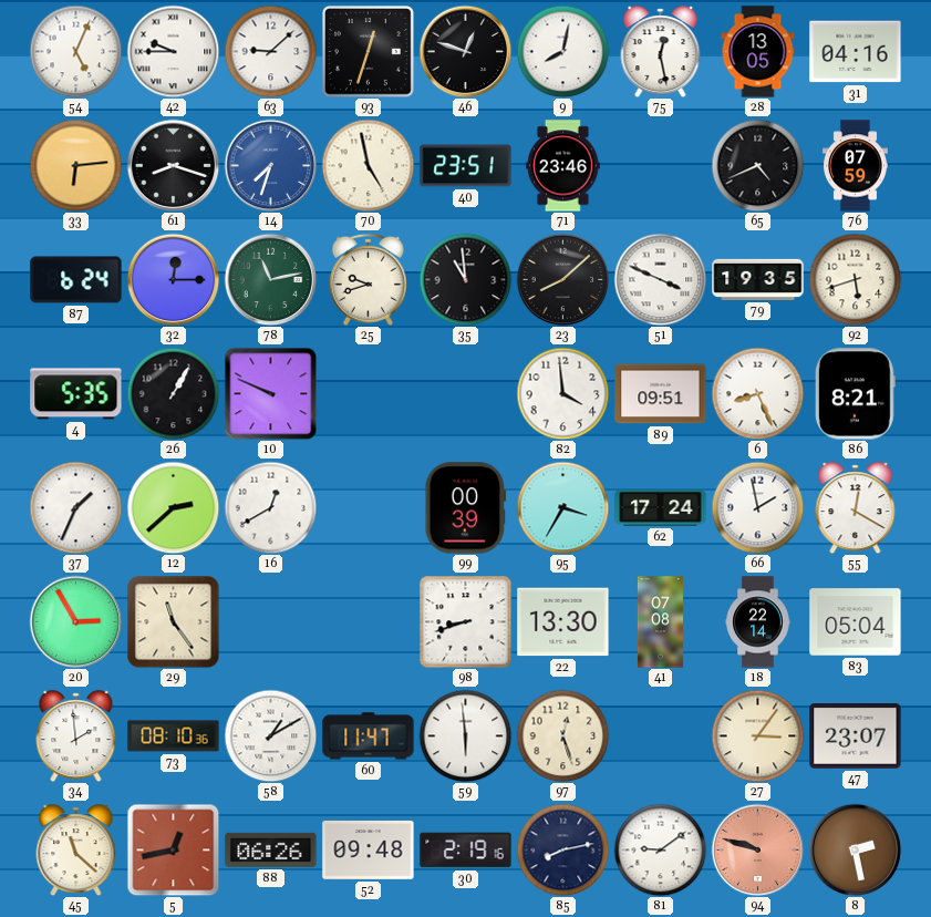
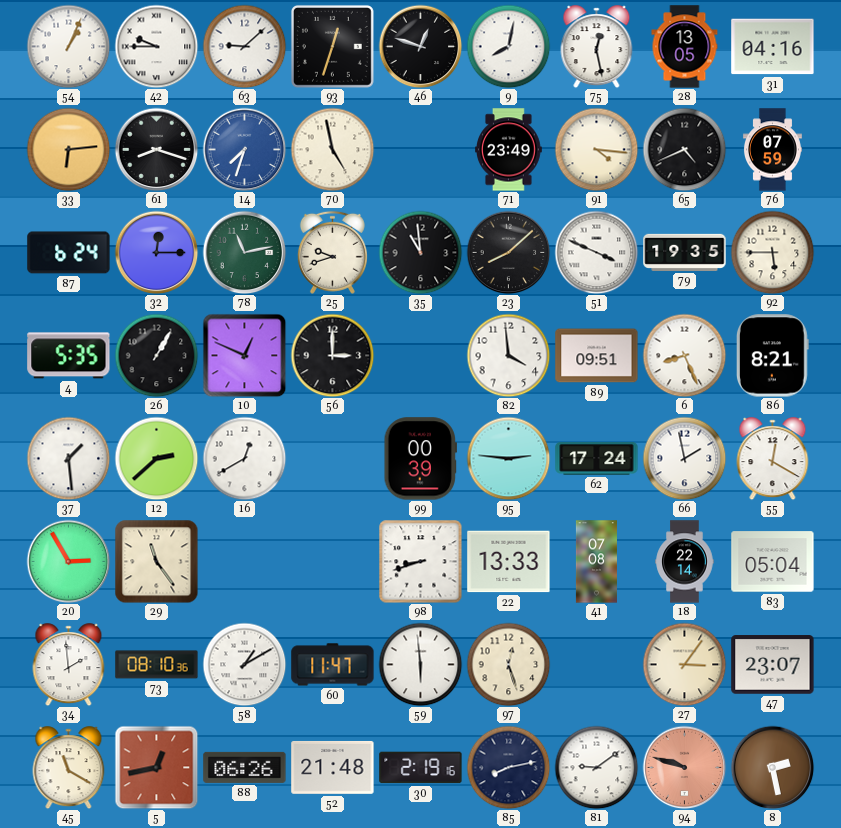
54: 5:04 -> 1:04 (68, 46)
40: 23:51 -> none (466, 166)
71: 23:46 -> 23:49 (509, 150)
91: none -> 4:16 (596, 149)
92: 5:42 -> 5:45 (772, 252)
10: 9:49 -> 12:49 (244, 355)
56: none -> 3:00 (332, 355)
37: 1:34 -> 1:29 (68, 458)
95: 3:35 -> 2:46 (508, 458)
22: 13:30 -> 13:33 (509, 562)
45: 11:22 -> 11:20 (69, 768)
52: 09:48 -> 21:48 (333, 767)
